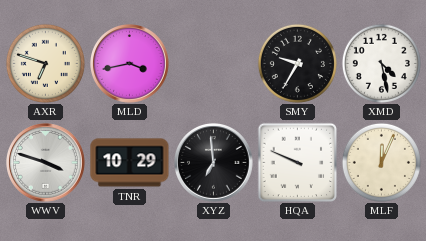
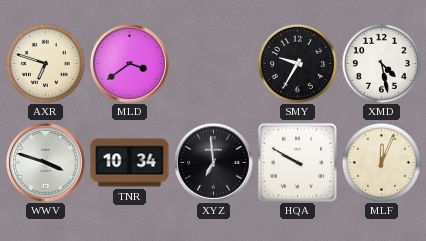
MLD: 3:43 -> 3:39 (130, 64)
TNR: 10:29 -> 10:34 (130, 163)
HQA: 9:49 -> 9:50 (297, 162)
